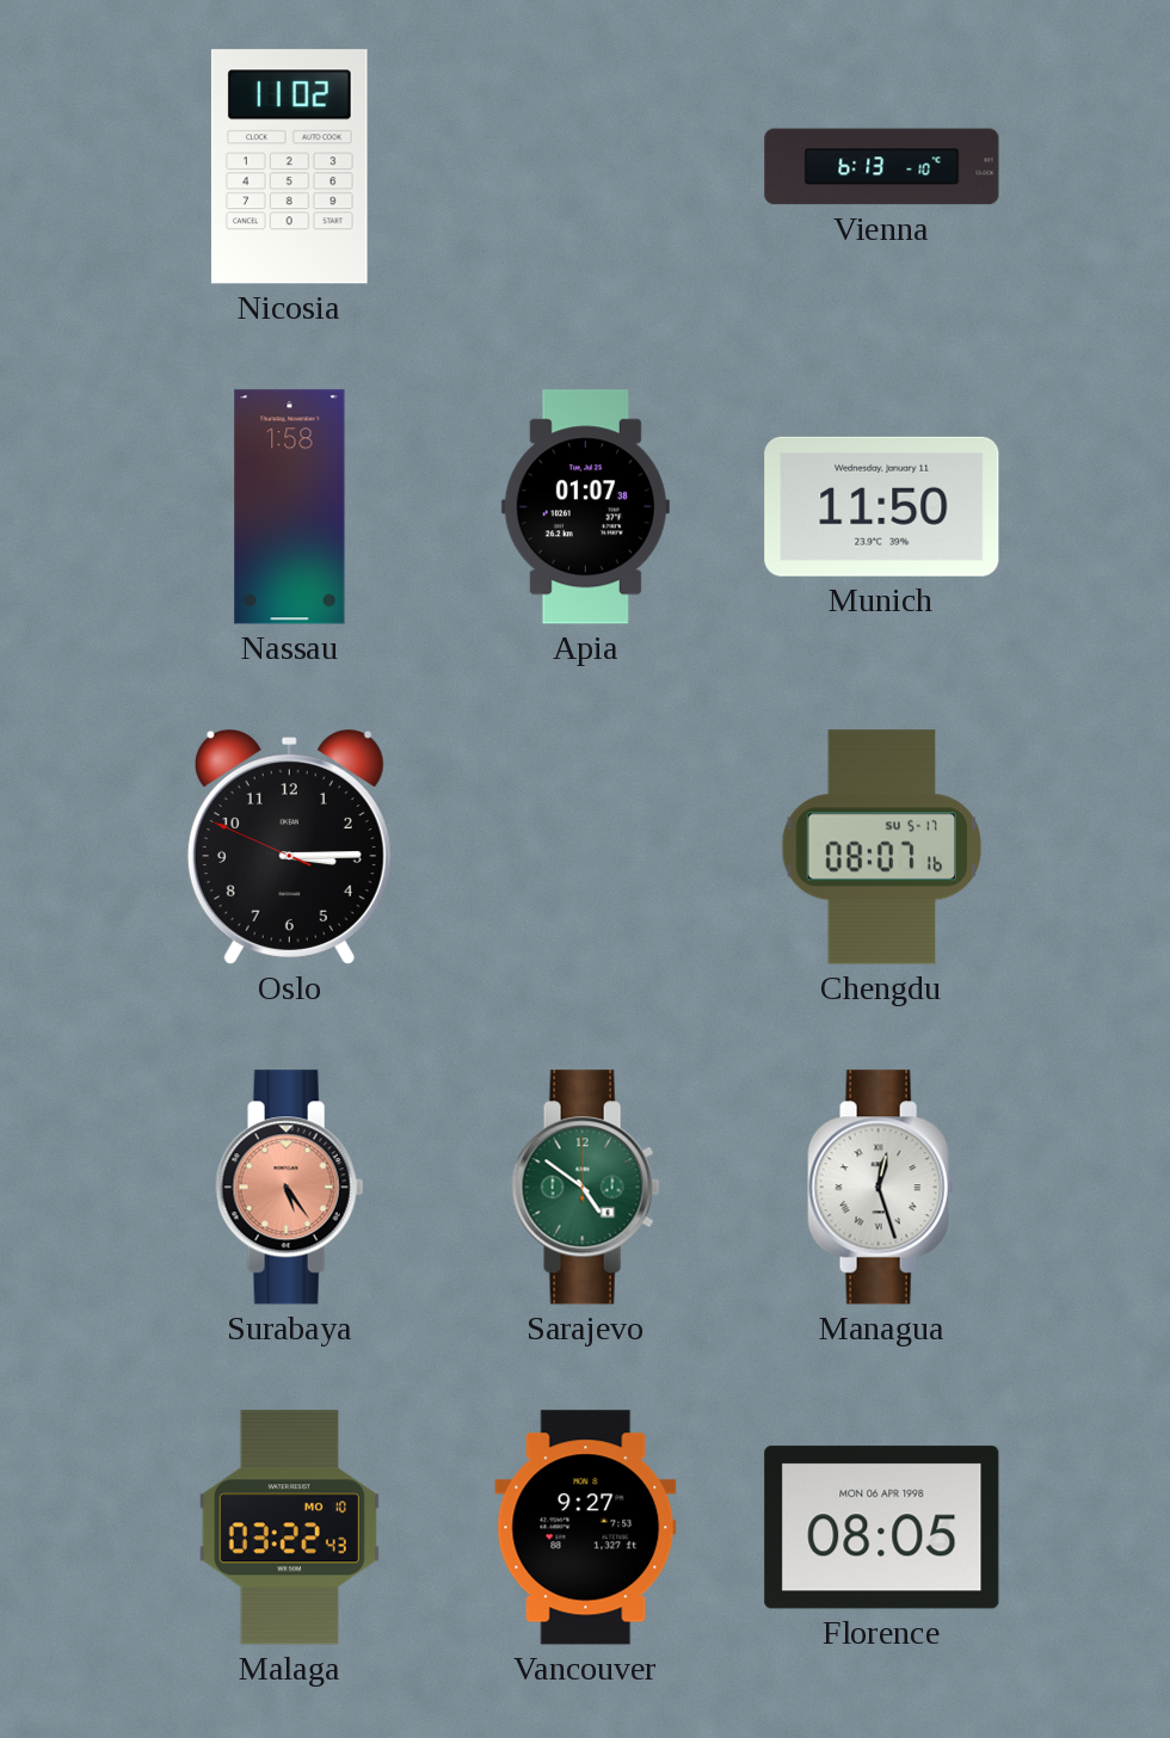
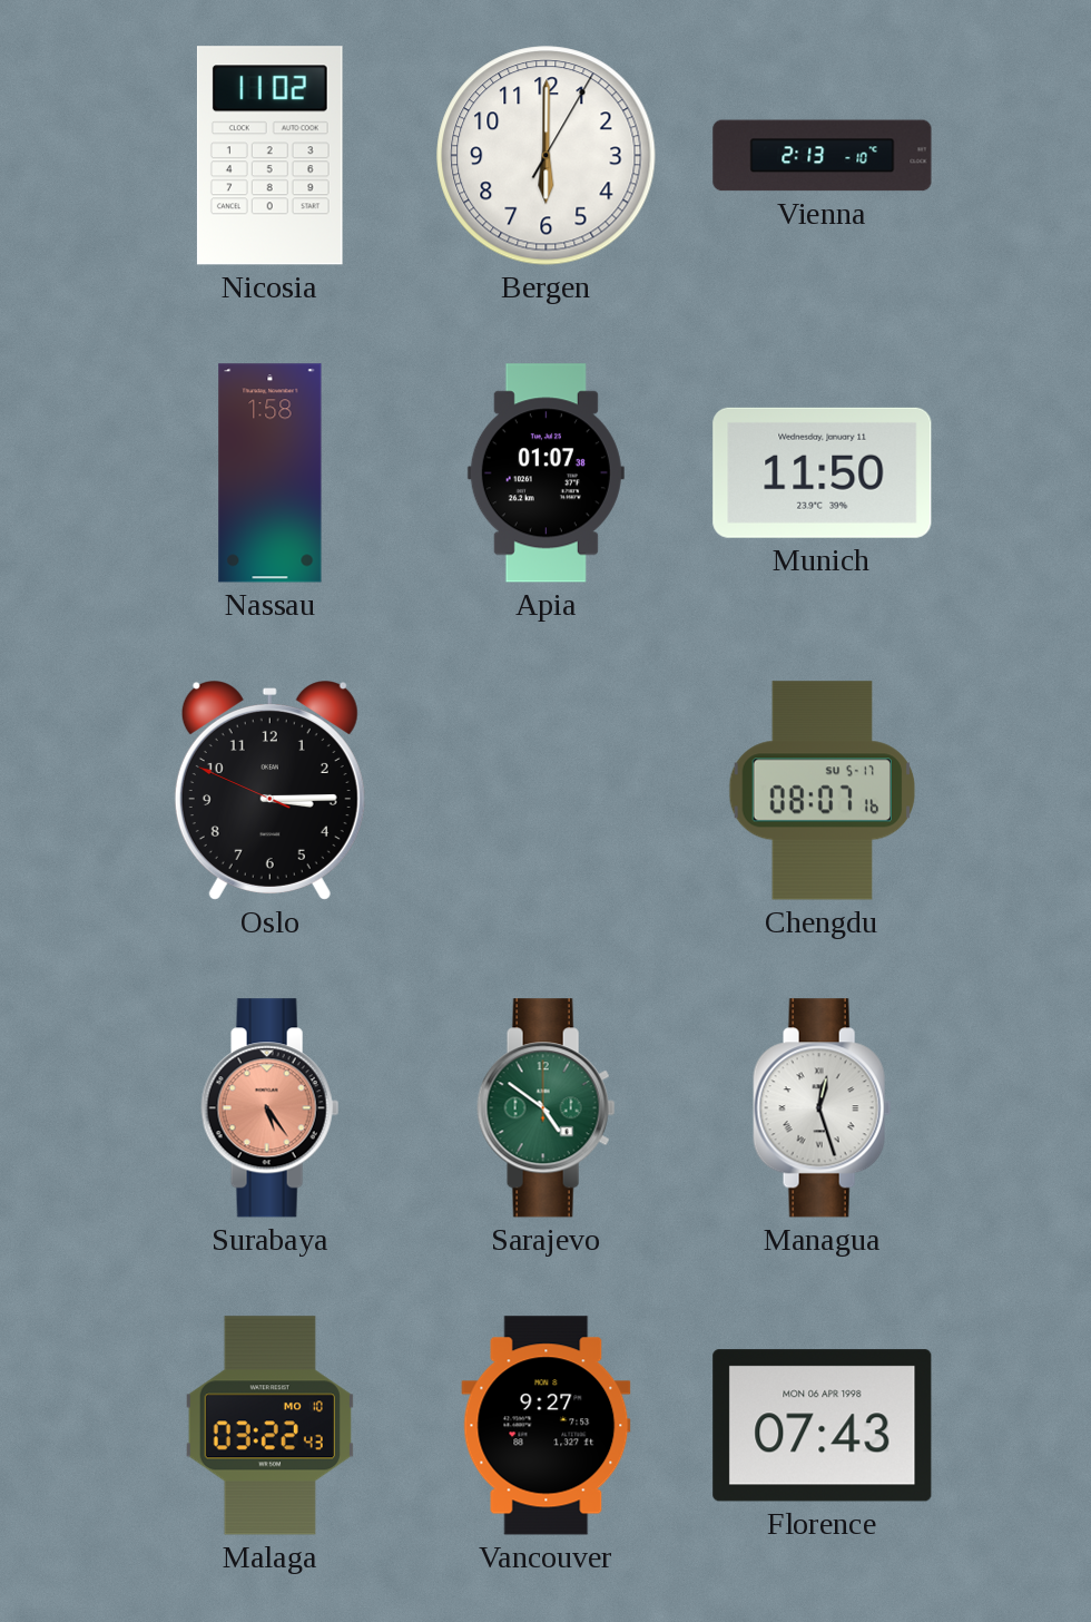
Bergen: none -> 6:00 (547, 156)
Vienna: 6:13 -> 2:13 (823, 156)
Florence: 08:05 -> 07:43 (823, 1426)
